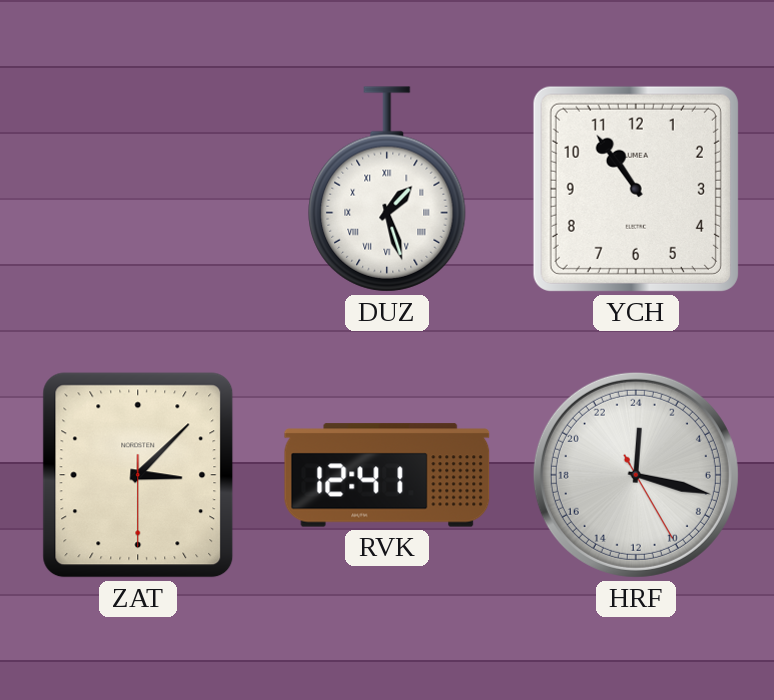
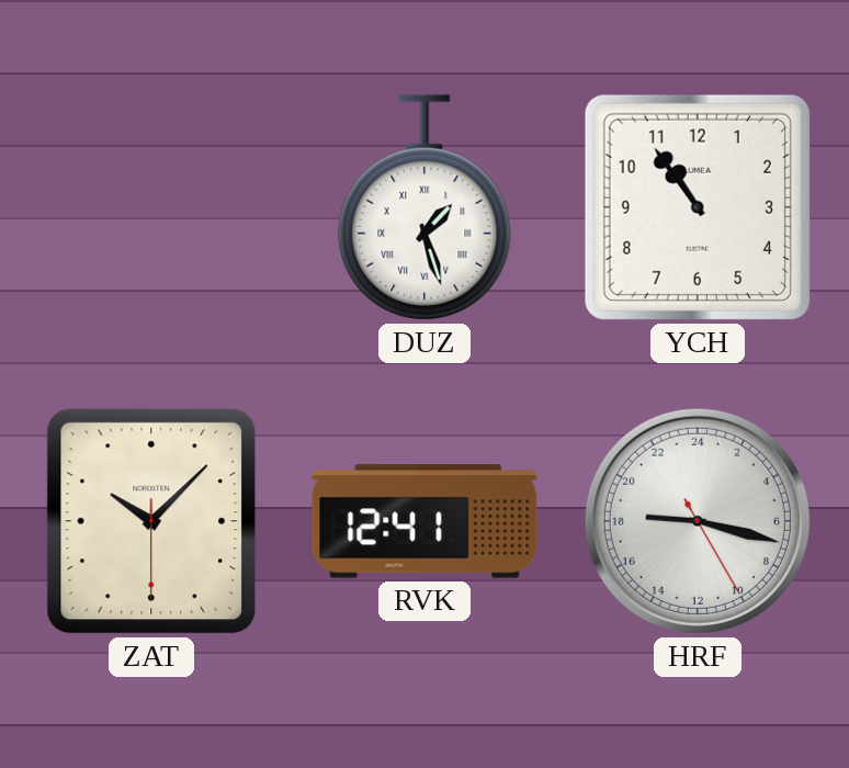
ZAT: 3:07 -> 10:07 (151, 521)
HRF: 0:17 -> 18:17 (698, 521)
